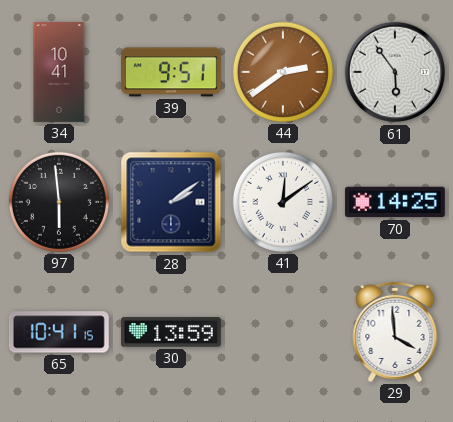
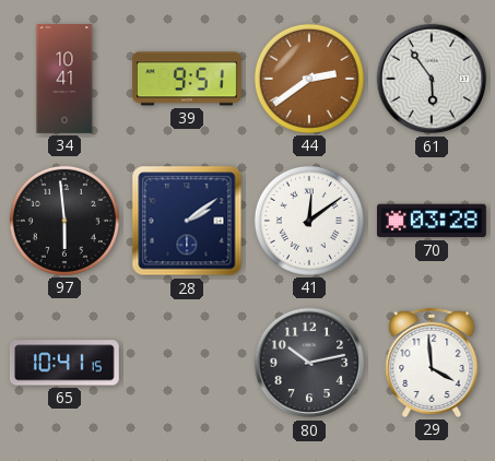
70: 14:25 -> 03:28 (432, 221)
30: 13:59 -> none (171, 332)
80: none -> 10:13 (309, 363)
